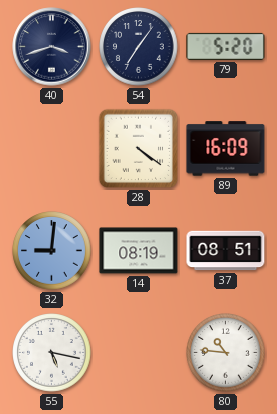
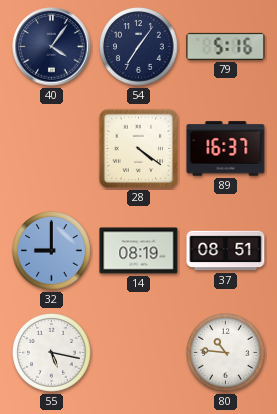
40: 3:42 -> 4:06 (52, 47)
79: 5:20 -> 5:16 (226, 46)
89: 16:09 -> 16:37 (226, 149)
32: 9:01 -> 9:00 (52, 251)
